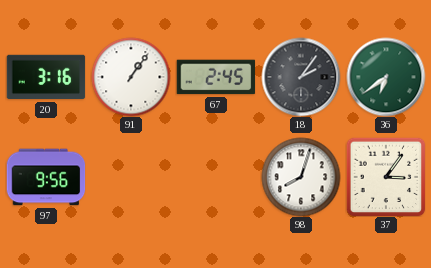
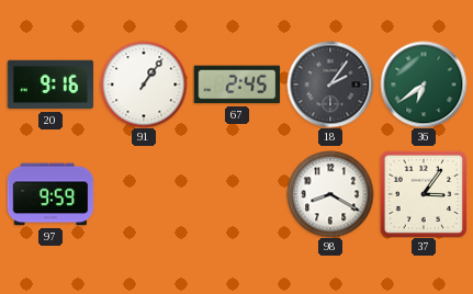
20: 3:16 -> 9:16 (50, 84)
97: 9:56 -> 9:59 (50, 194)
98: 8:03 -> 8:20 (330, 194)
